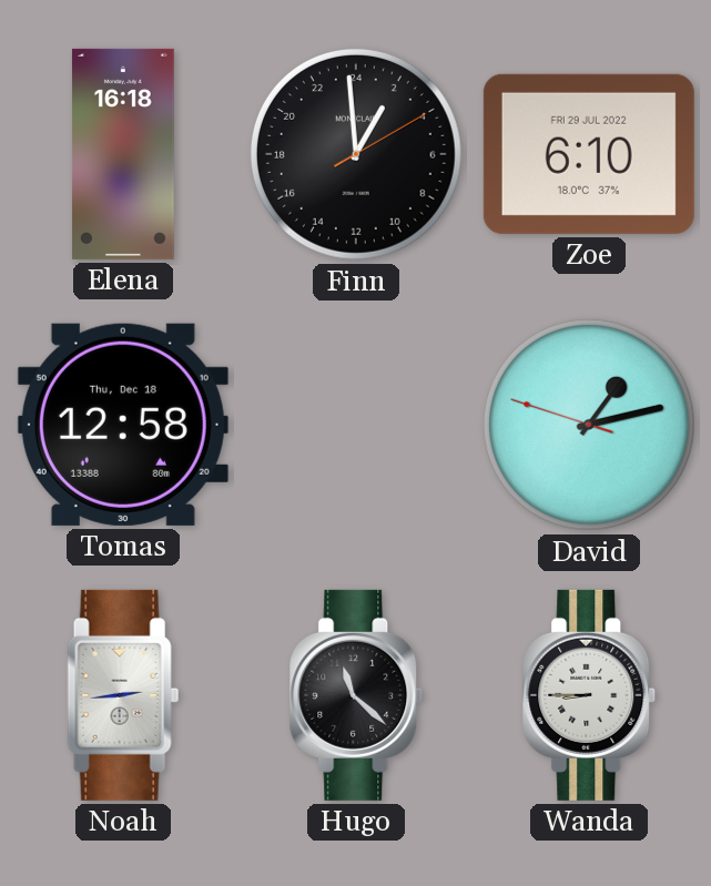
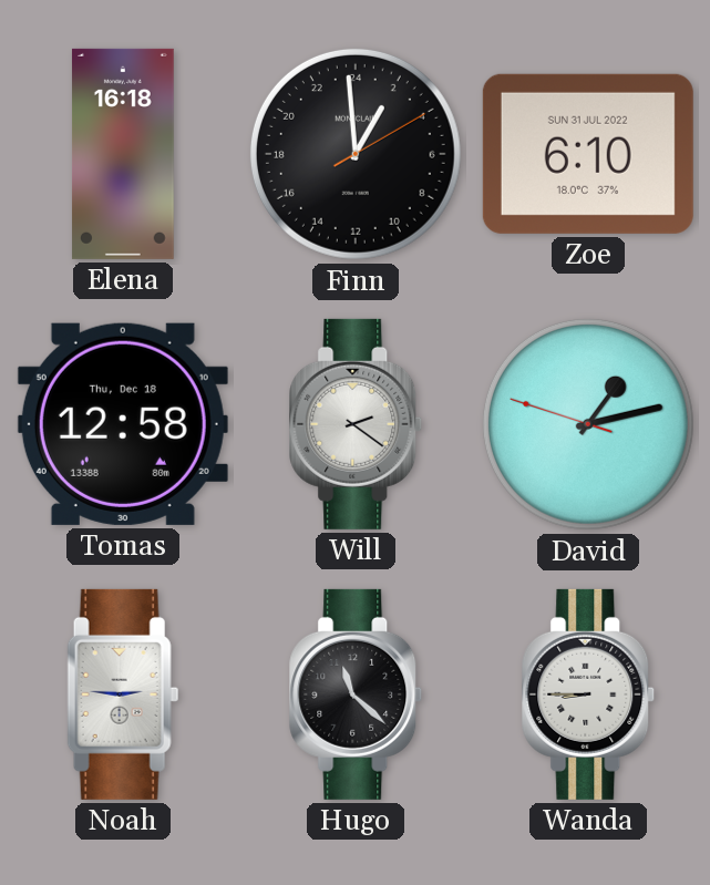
Zoe date: FRI 29 JUL 2022 -> SUN 31 JUL 2022 (588, 154)
Will: none -> 2:21 (356, 424)
Noah: 2:44 -> 2:46 (123, 694)
